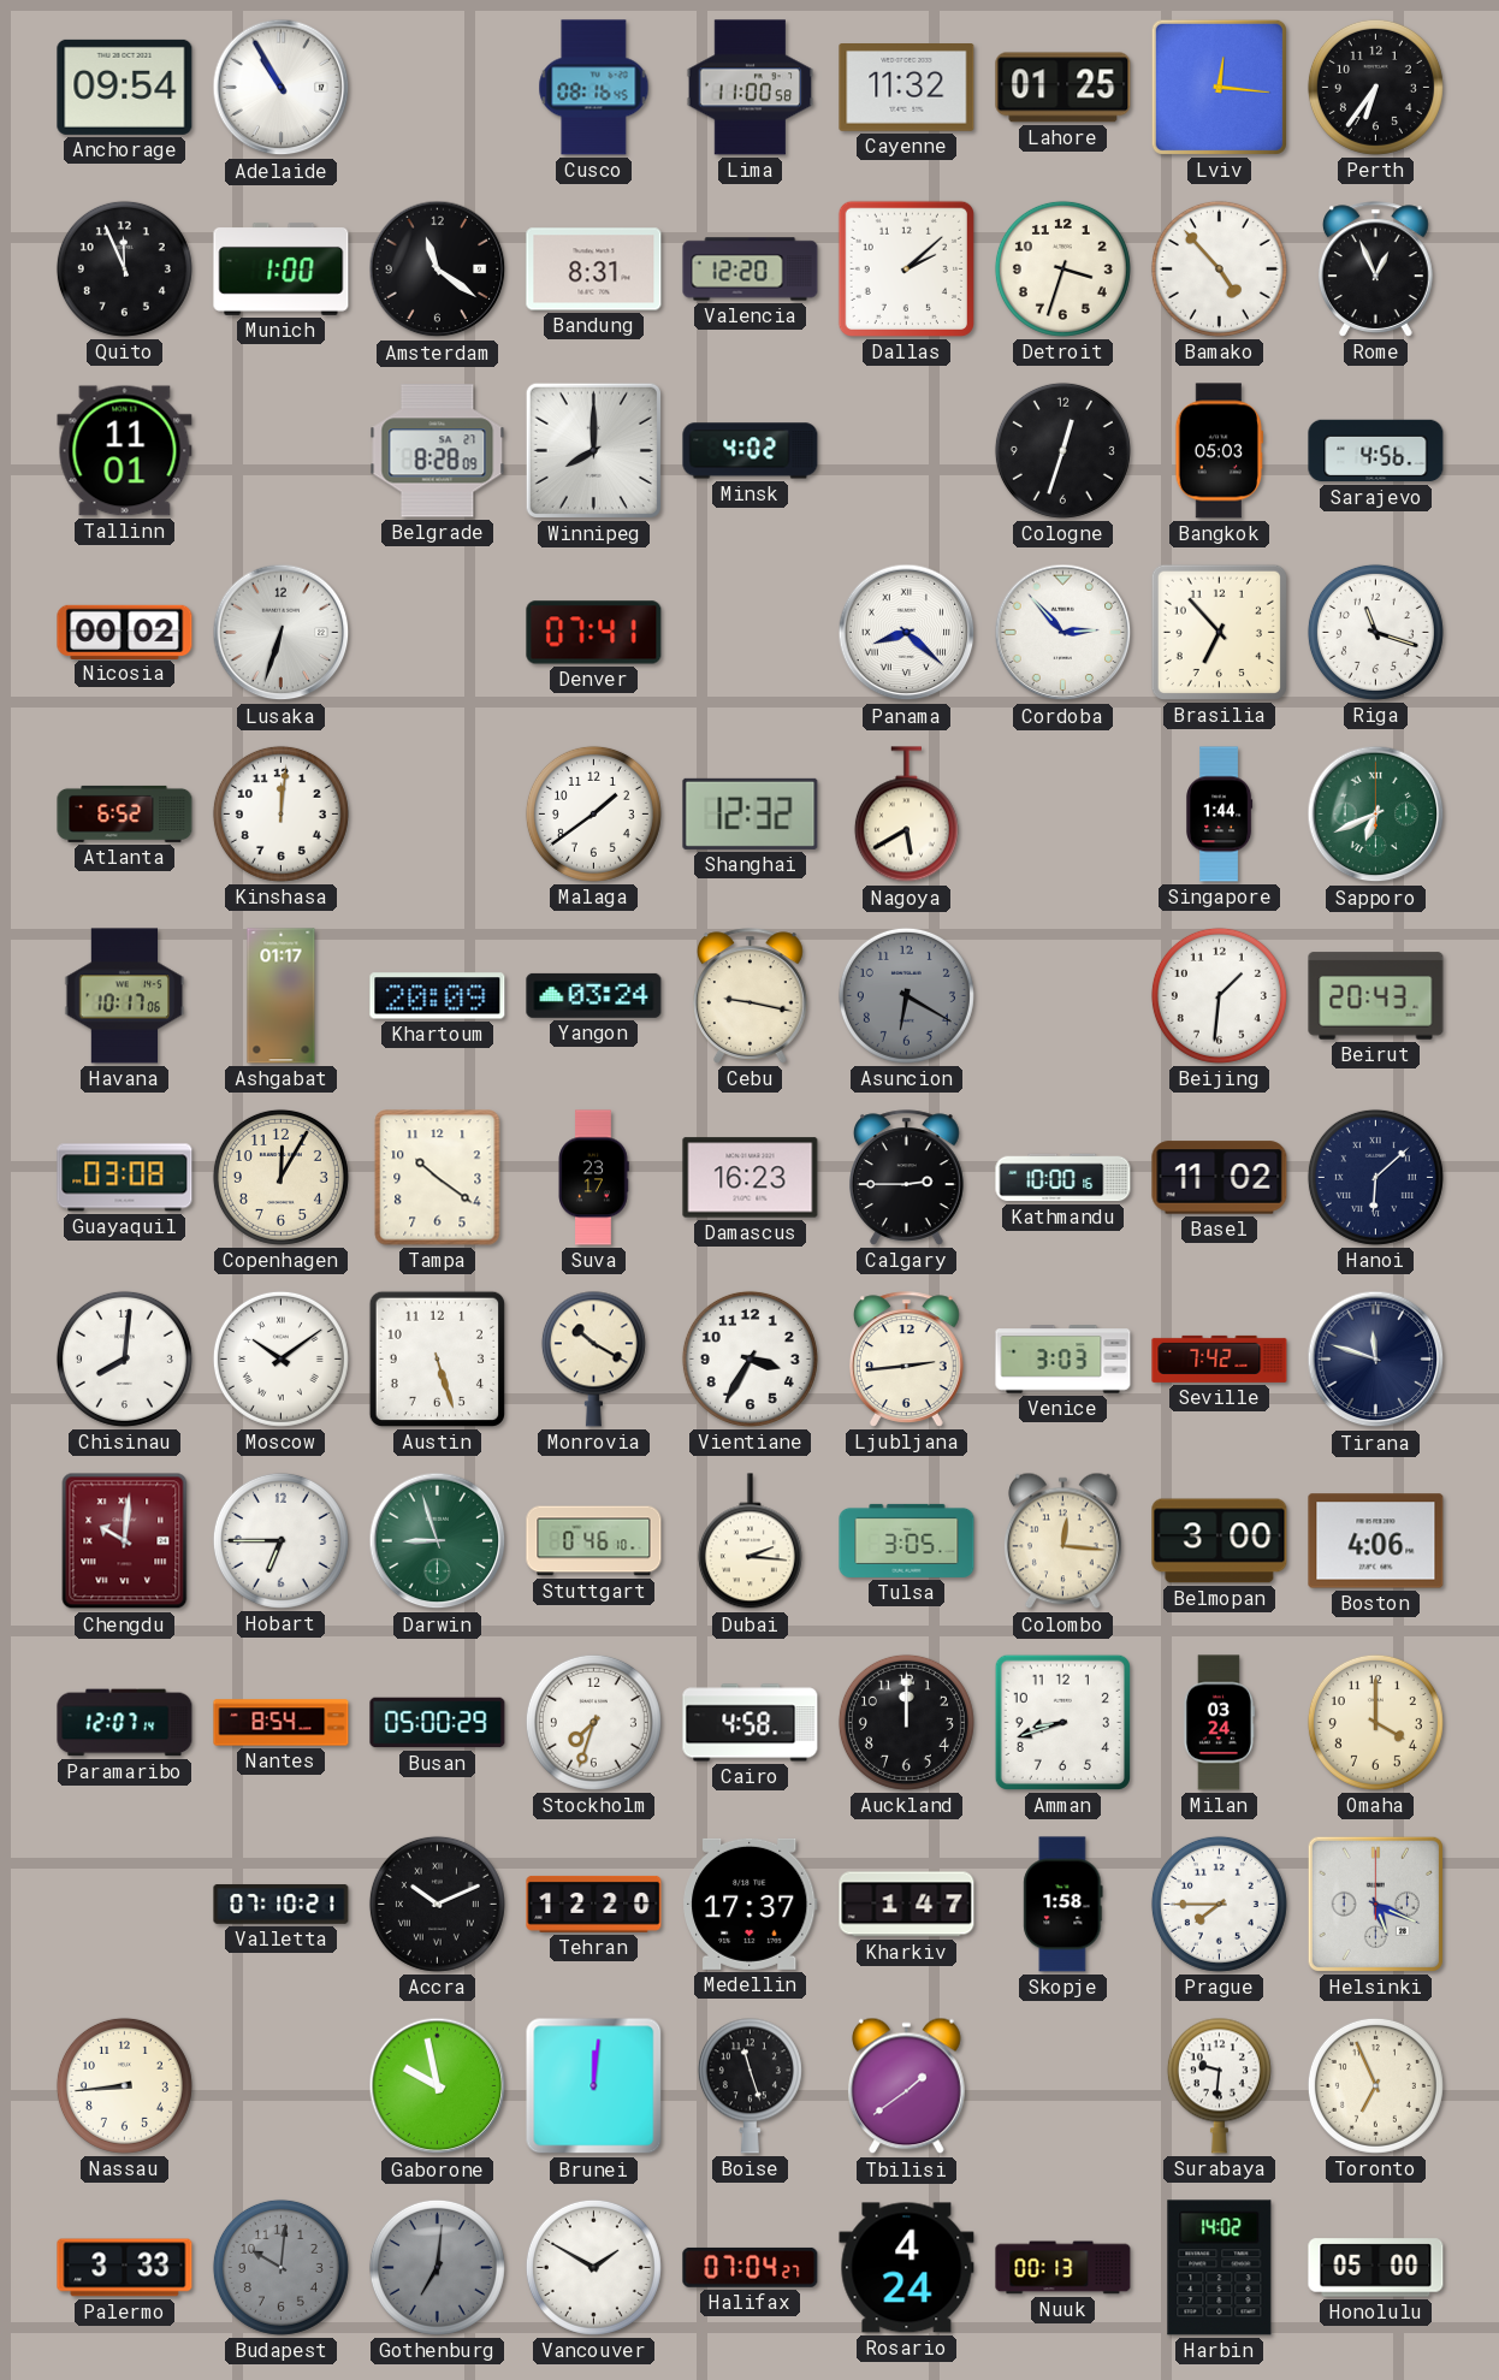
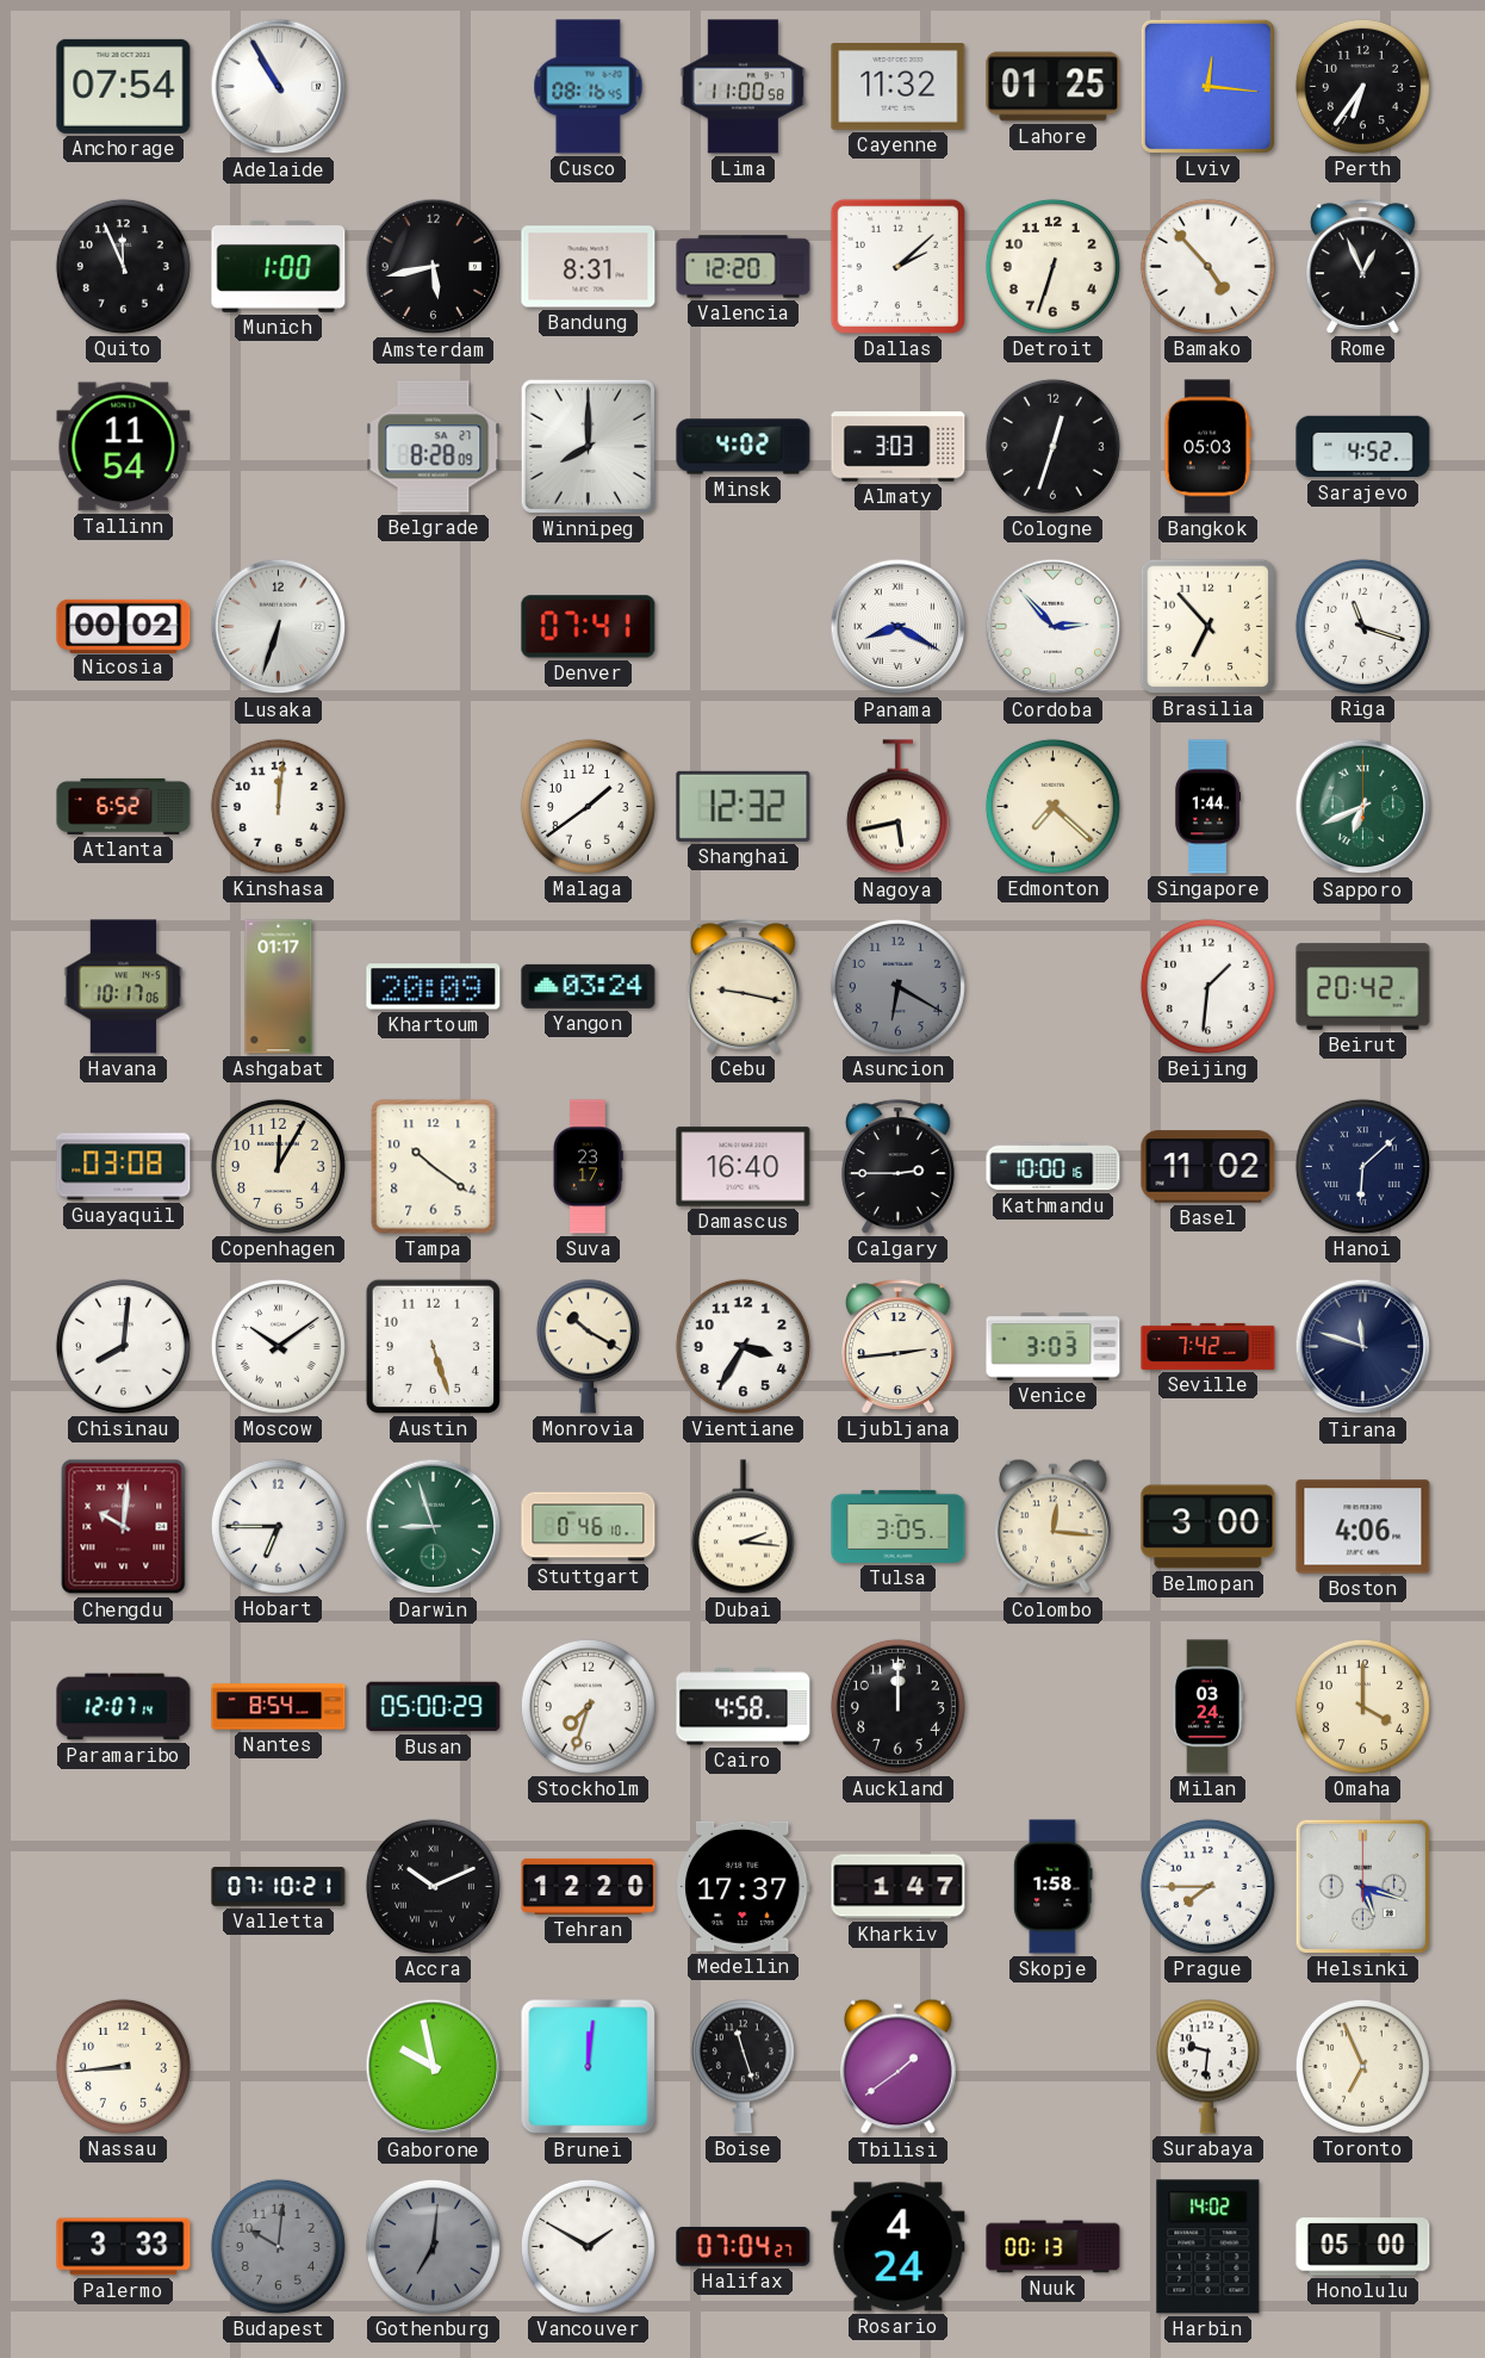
Anchorage: 09:54 -> 07:54 (124, 86)
Amsterdam: 11:21 -> 5:43 (434, 267)
Detroit: 3:33 -> 6:33 (1052, 266)
Tallinn: 11:01 -> 11:54 (124, 447)
Almaty: none -> 3:03 (899, 447)
Sarajevo: 4:56 -> 4:52 (1363, 447)
Panama: 8:22 -> 8:20 (899, 627)
Nagoya: 5:40 -> 5:43 (897, 807)
Edmonton: none -> 7:22 (1052, 806)
Beirut: 20:43 -> 20:42 (1363, 987)
Damascus: 16:23 -> 16:40 (744, 1167)
Amman: 8:42 -> none (1062, 1722)
Helsinki: 5:19 -> 5:18 (1362, 1886)
